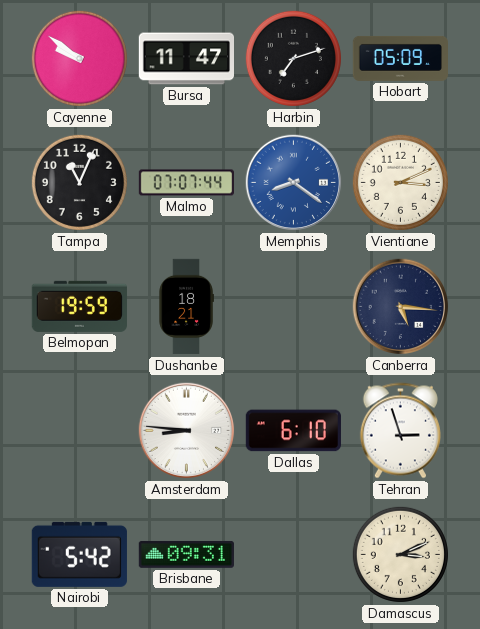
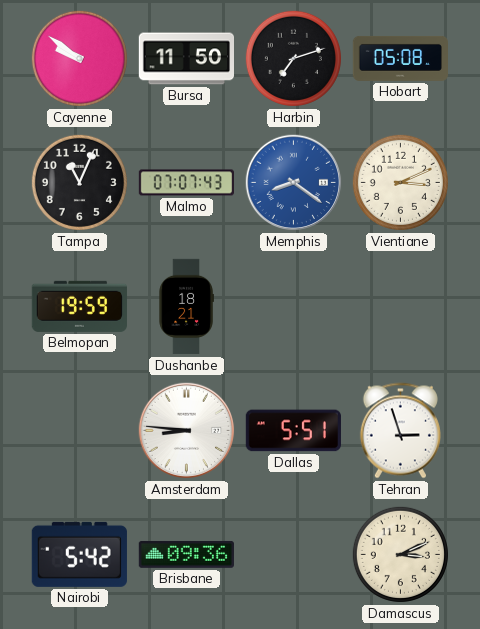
Bursa: 11:47 -> 11:50 (186, 59)
Hobart: 05:09 -> 05:08 (400, 58)
Malmo: 07:07:44 -> 07:07:43 (187, 183)
Canberra: 5:16 -> none (401, 307)
Dallas: 6:10 -> 5:51 (293, 431)
Brisbane: 09:31 -> 09:36 (186, 554)
